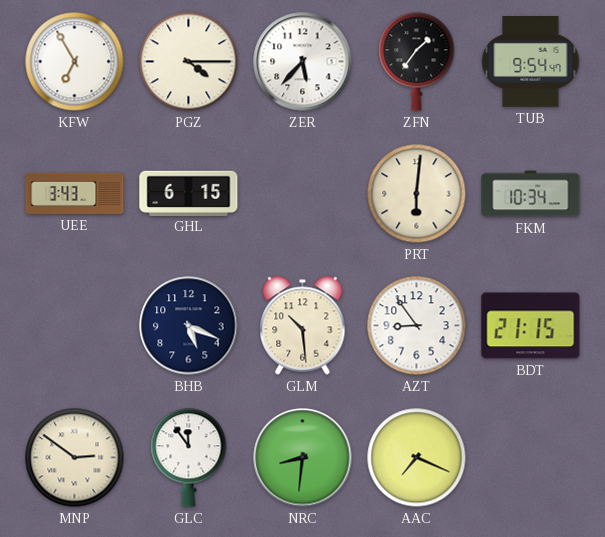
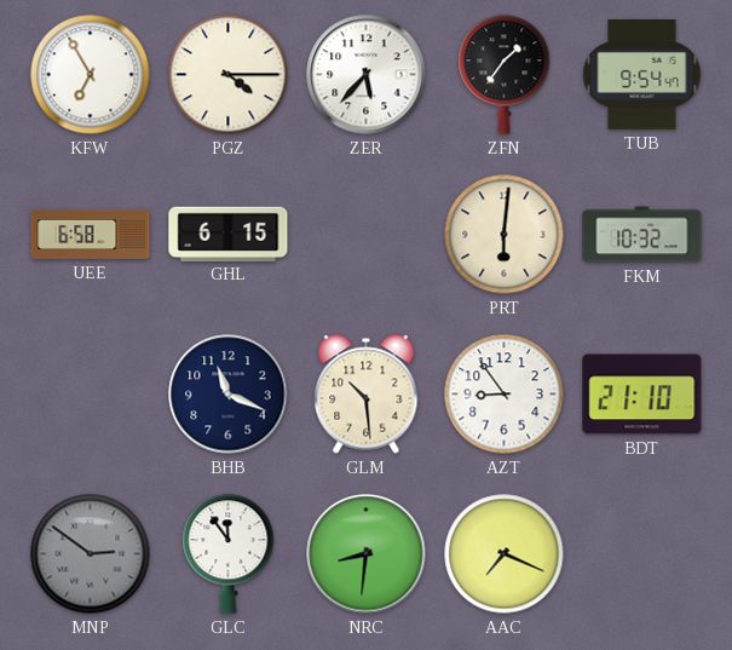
UEE: 3:43 -> 6:58 (91, 234)
FKM: 10:34 -> 10:32 (642, 235)
BHB: 5:19 -> 11:19 (229, 395)
BDT: 21:15 -> 21:10 (642, 395)
MNP dial: cream -> grey (91, 554)
